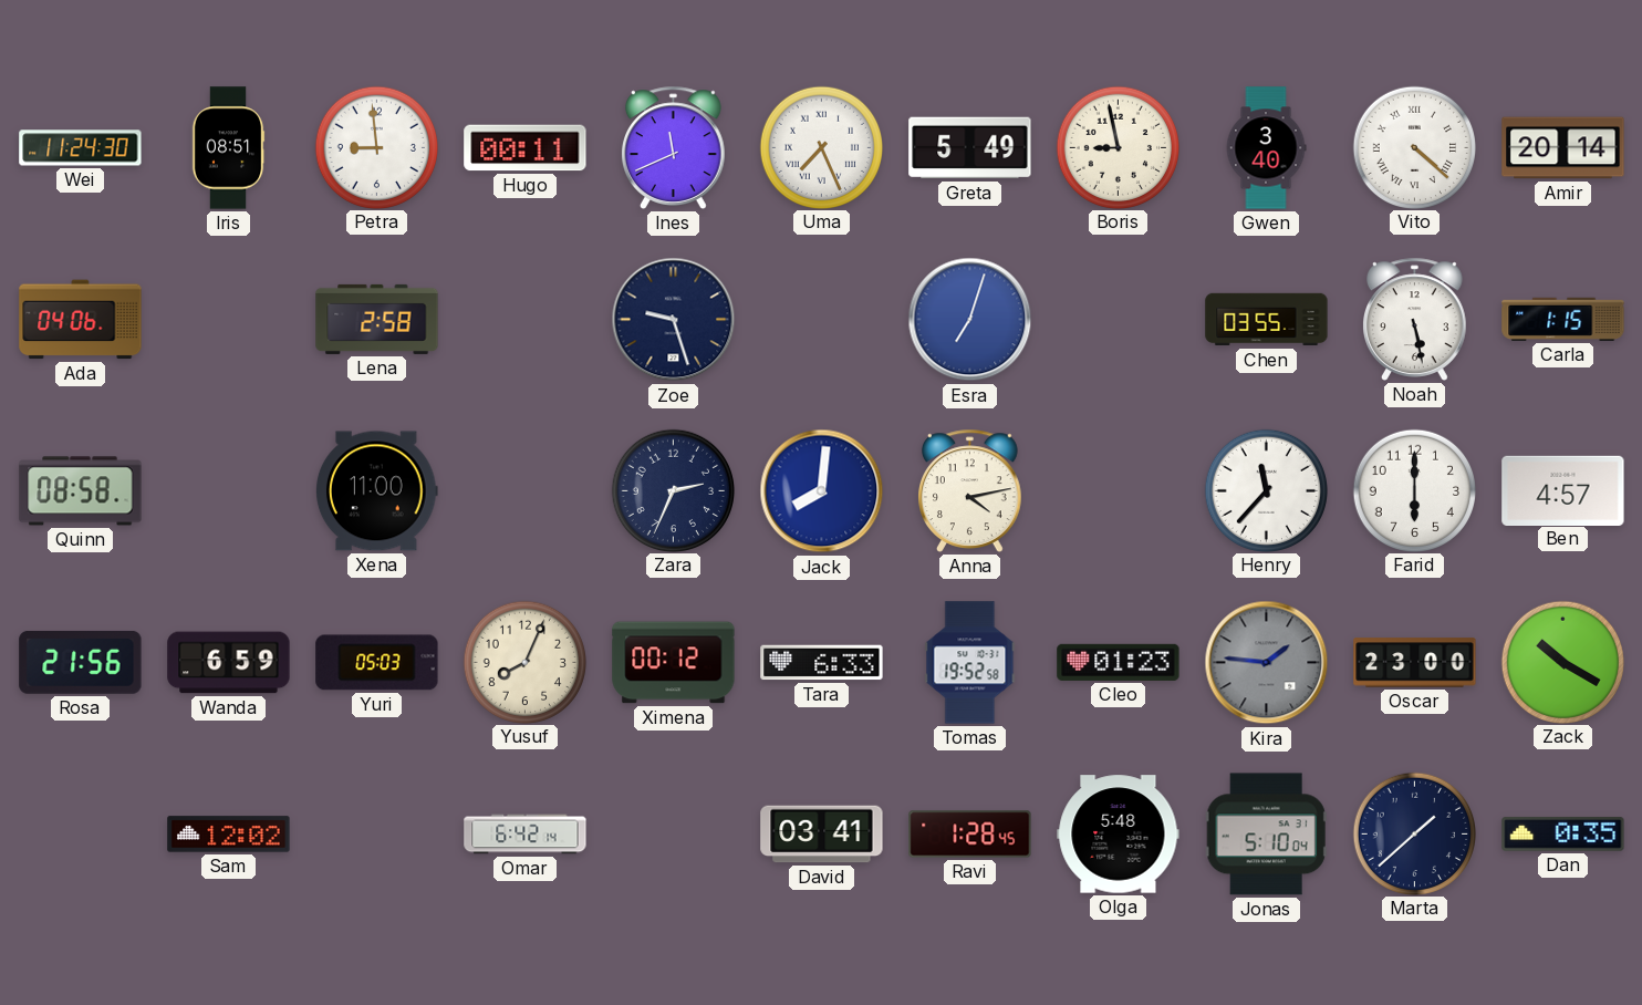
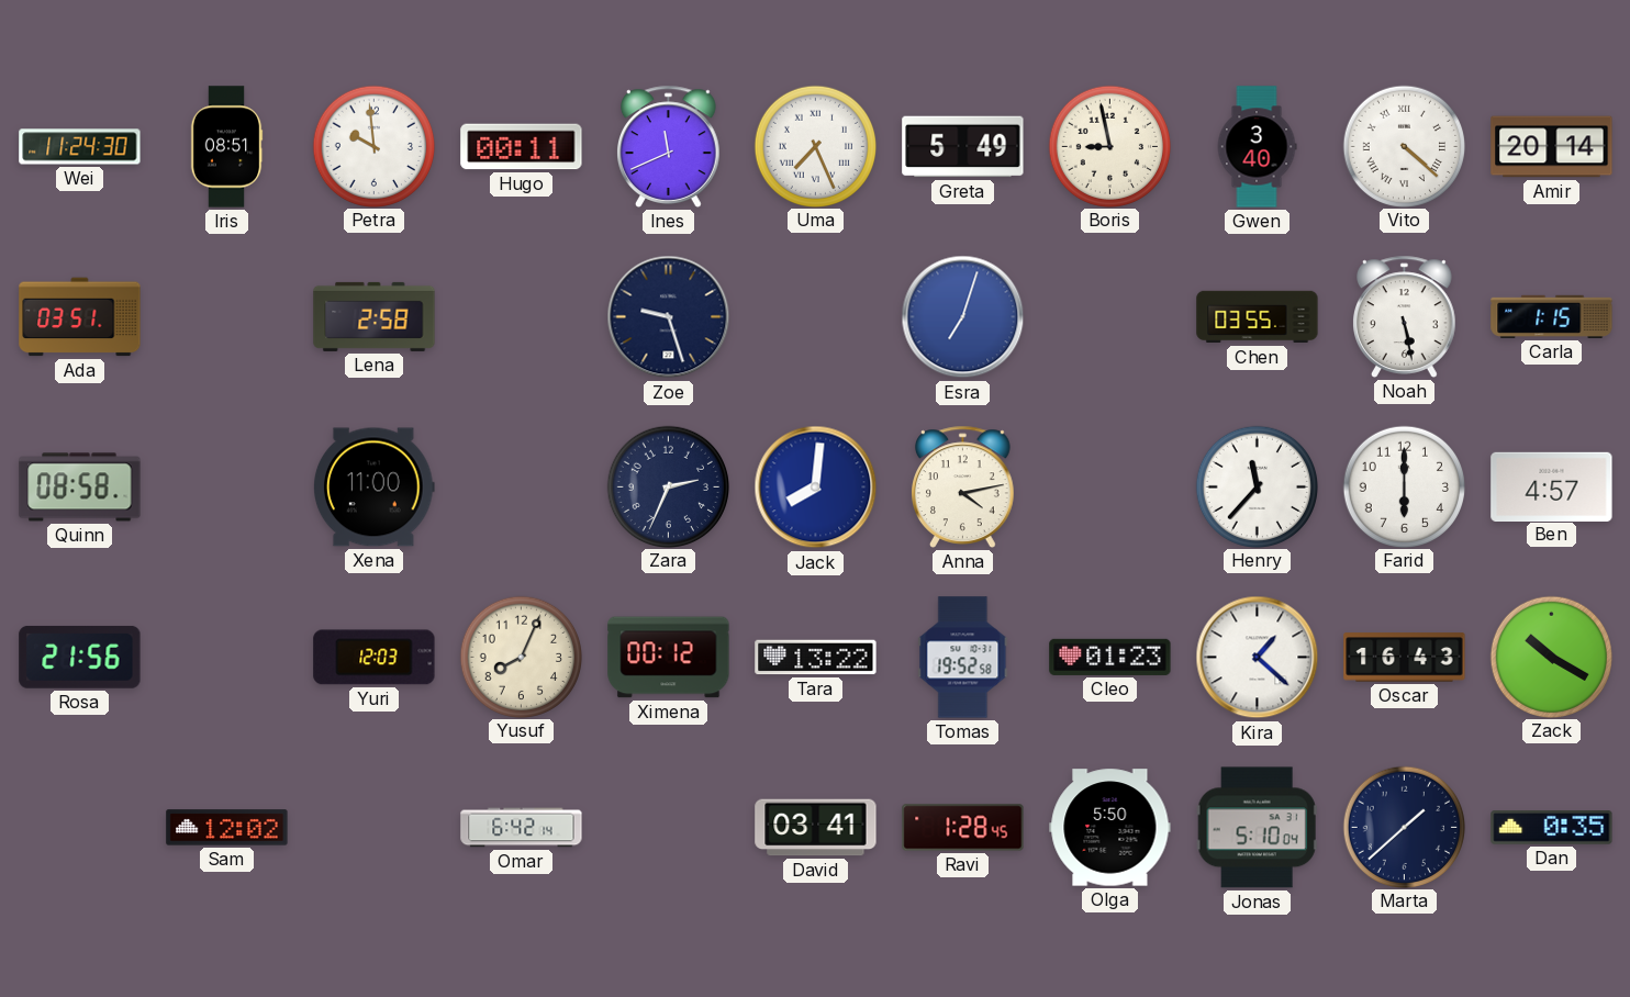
Petra: 8:59 -> 9:59 (373, 146)
Ada: 04:06 -> 03:51 (80, 317)
Wanda: 6:59 -> none (229, 663)
Yuri: 05:03 -> 12:03 (375, 658)
Tara: 6:33 -> 13:22 (816, 658)
Kira: 1:46 -> 1:22 (1258, 658)
Kira dial: grey -> white (1258, 658)
Oscar: 23:00 -> 16:43 (1405, 658)
Olga: 5:48 -> 5:50 (1110, 828)
